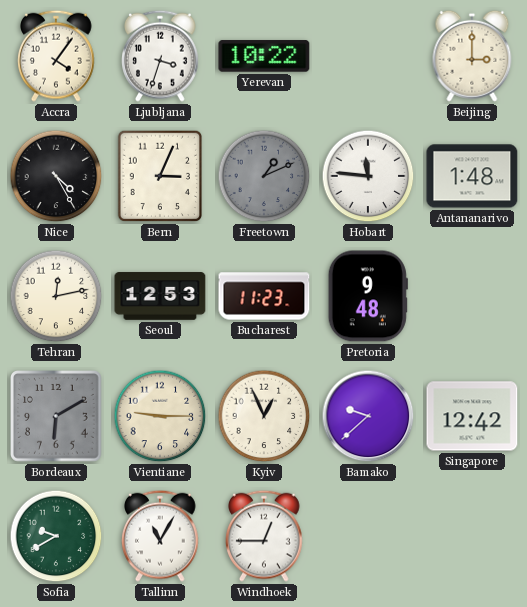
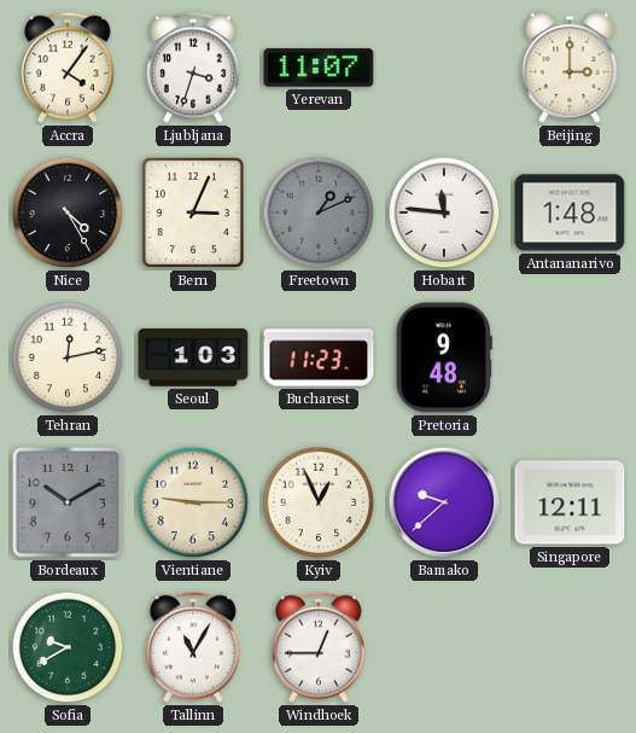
Yerevan: 10:22 -> 11:07 (319, 68)
Seoul: 12:53 -> 1:03 (193, 357)
Bordeaux: 6:10 -> 10:10 (69, 504)
Singapore: 12:42 -> 12:11 (570, 502)
